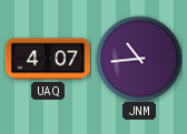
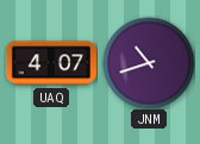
JNM: 10:44 -> 10:42 (149, 63)
